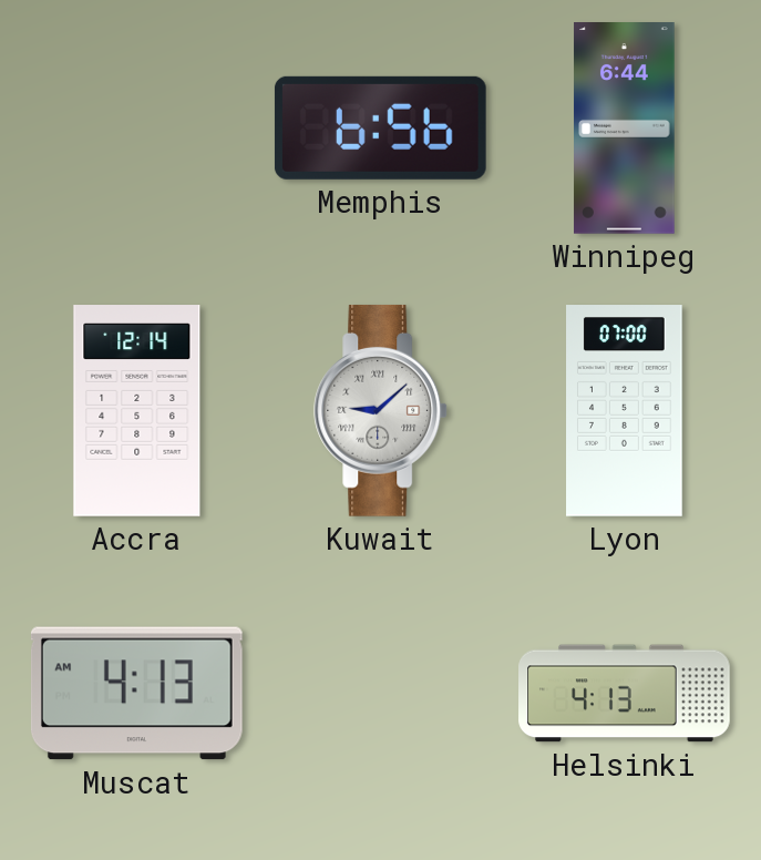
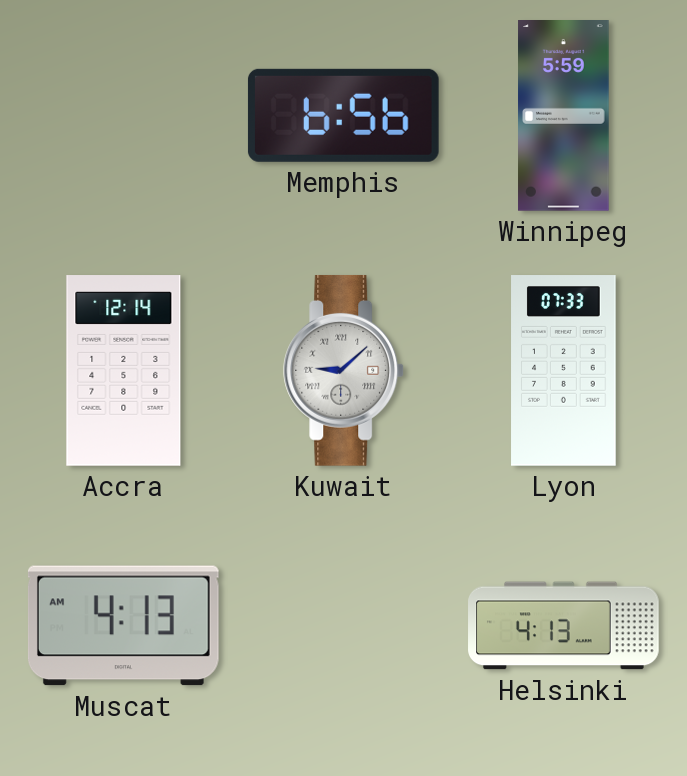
Winnipeg: 6:44 -> 5:59 (564, 116)
Lyon: 07:00 -> 07:33 (564, 371)
